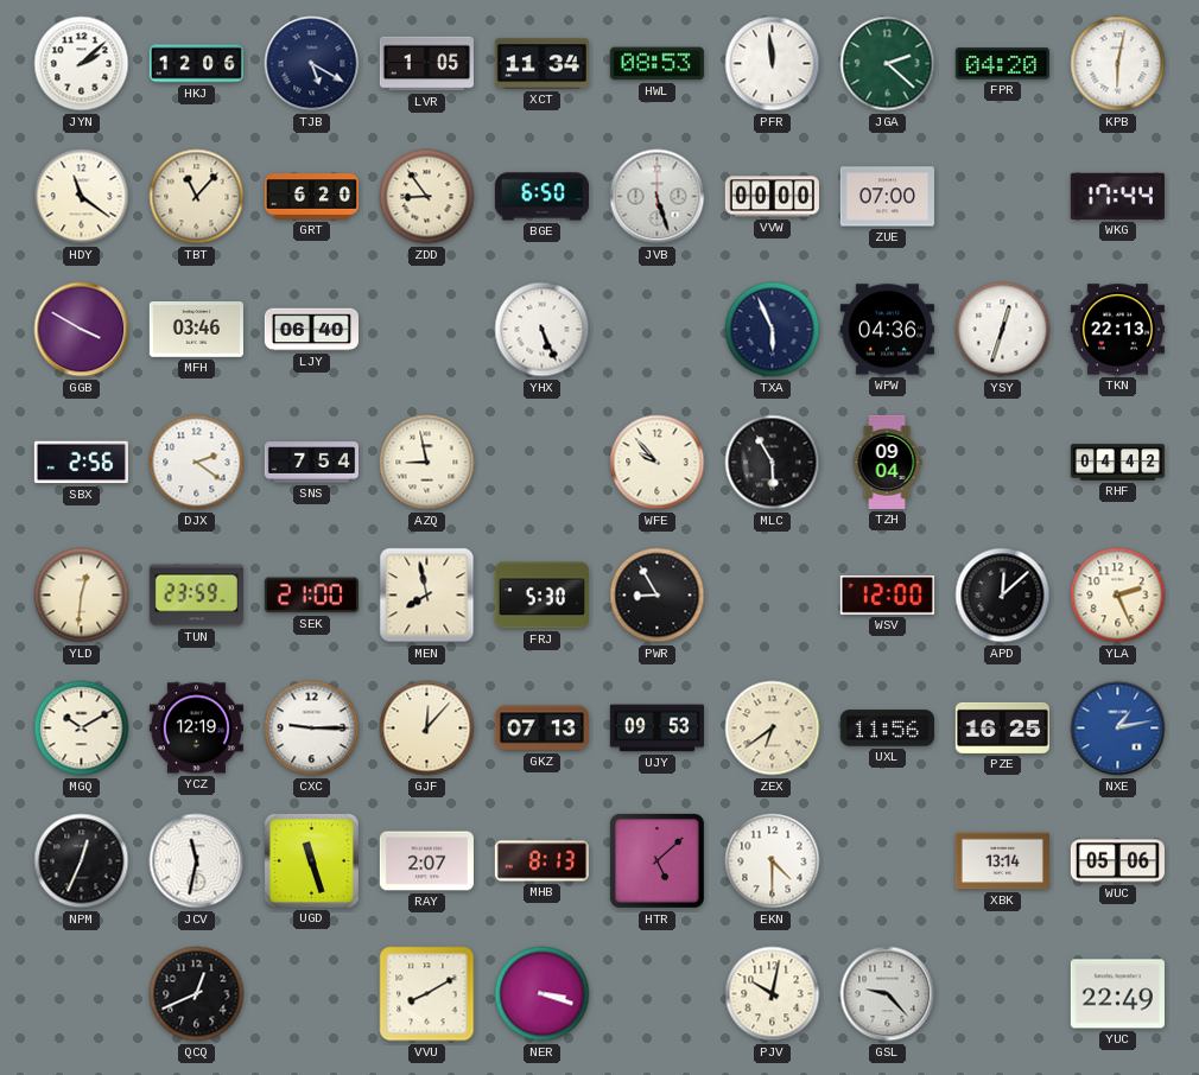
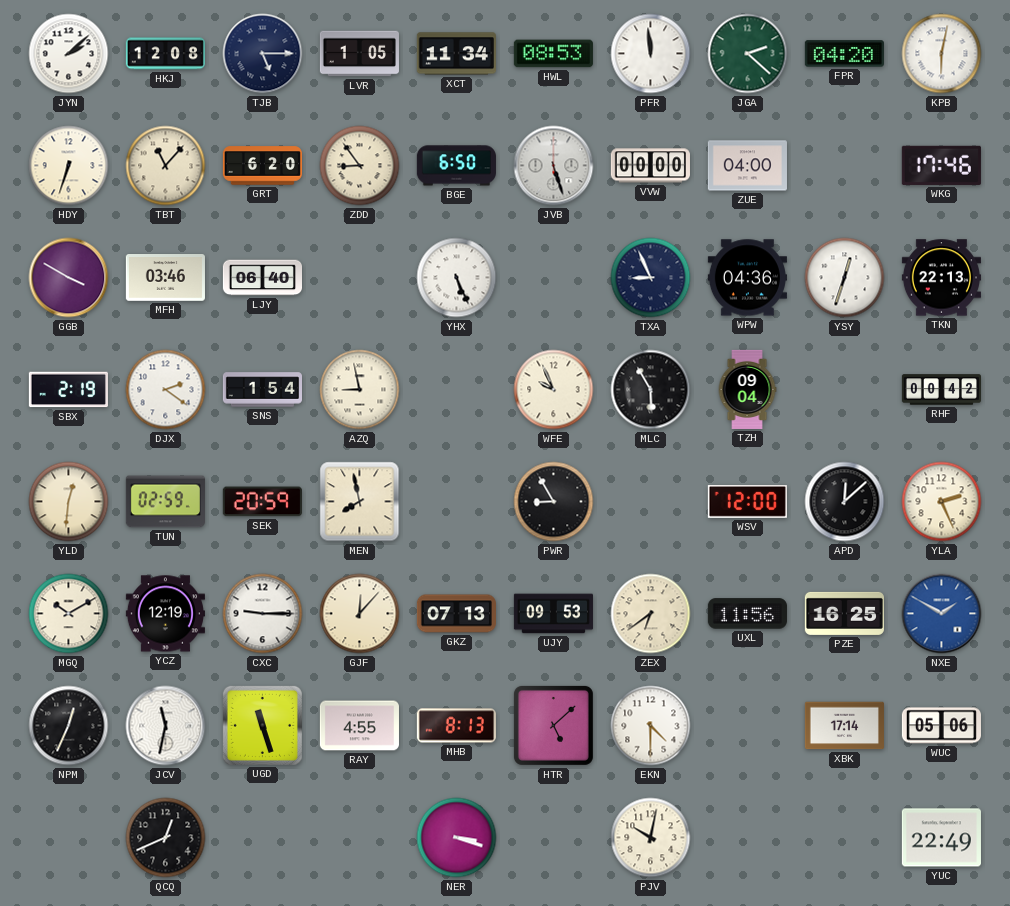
HKJ: 12:06 -> 12:08 (165, 54)
TJB: 5:20 -> 5:15 (263, 54)
HDY: 11:21 -> 6:33 (69, 166)
ZUE: 07:00 -> 04:00 (747, 166)
WKG: 17:44 -> 17:46 (941, 165)
TXA: 5:56 -> 8:56 (651, 278)
SBX: 2:56 -> 2:19 (68, 390)
SNS: 7:54 -> 1:54 (262, 390)
WFE: 9:53 -> 9:56 (554, 390)
RHF: 04:42 -> 00:42 (941, 390)
TUN: 23:59 -> 02:59 (165, 502)
SEK: 21:00 -> 20:59 (262, 502)
FRJ: 5:30 -> none (541, 596)
NXE: 1:13 -> 1:50 (942, 614)
RAY: 2:07 -> 4:55 (359, 726)
XBK: 13:14 -> 17:14 (844, 726)
VVU: 8:10 -> none (427, 994)
GSL: 9:23 -> none (888, 994)
